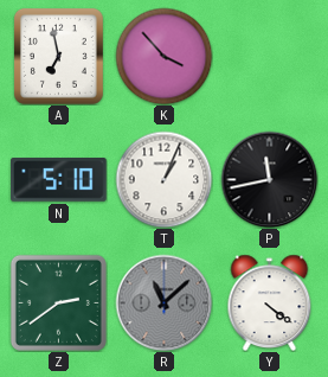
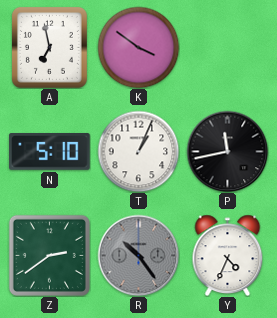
K: 3:53 -> 3:51 (138, 47)
R: 11:08 -> 10:24 (138, 255)
Y: 4:21 -> 4:34 (228, 255)
